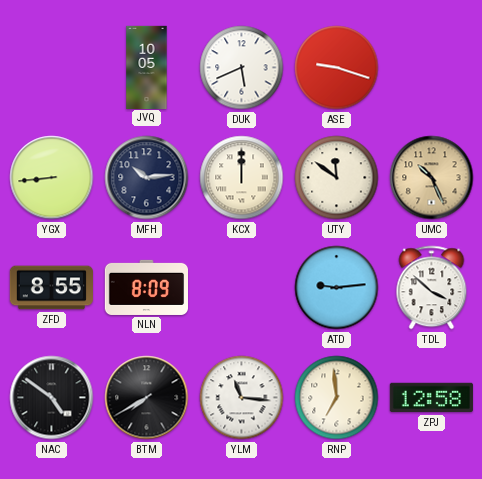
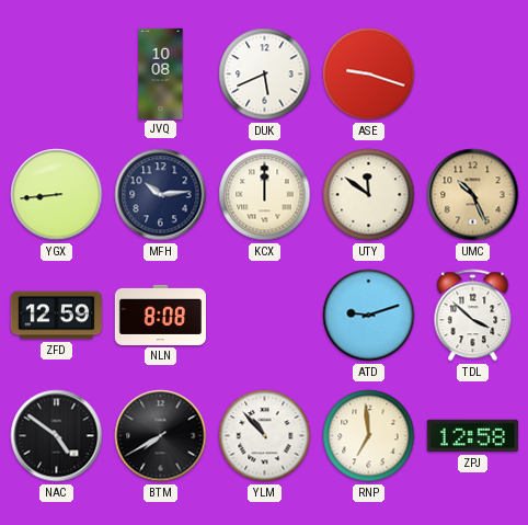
JVQ: 10:05 -> 10:08 (161, 73)
ZFD: 8:55 -> 12:59 (56, 316)
NLN: 8:09 -> 8:08 (160, 315)
ATD: 9:14 -> 9:12 (369, 316)
YLM: 11:16 -> 10:53 (265, 436)
